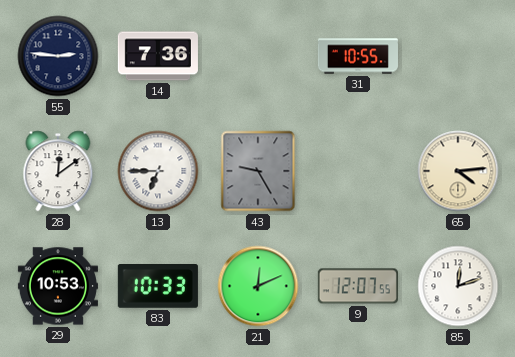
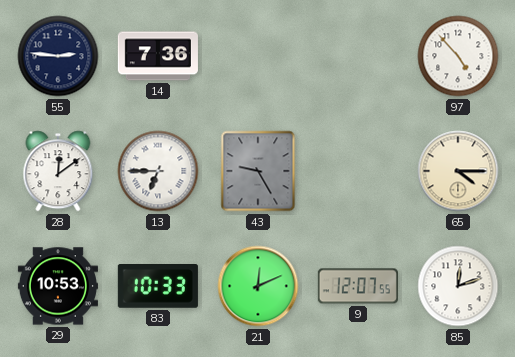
31: 10:55 -> none (358, 56)
97: none -> 4:53 (458, 56)
65: 4:14 -> 4:15 (458, 171)
